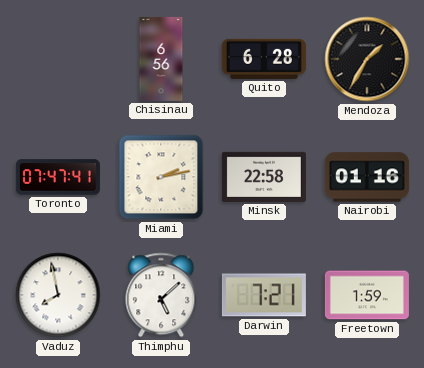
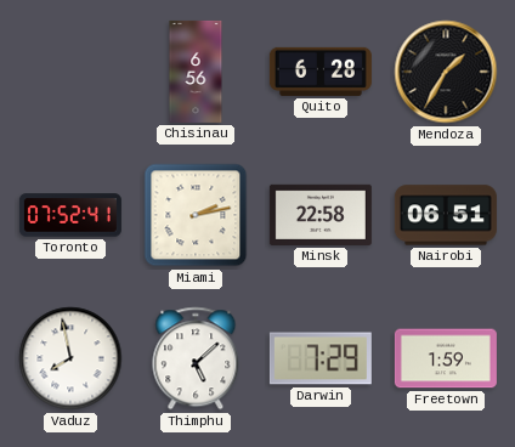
Toronto: 07:47 -> 07:52 (70, 215)
Nairobi: 01:16 -> 06:51 (446, 215)
Darwin: 7:21 -> 7:29 (321, 358)
